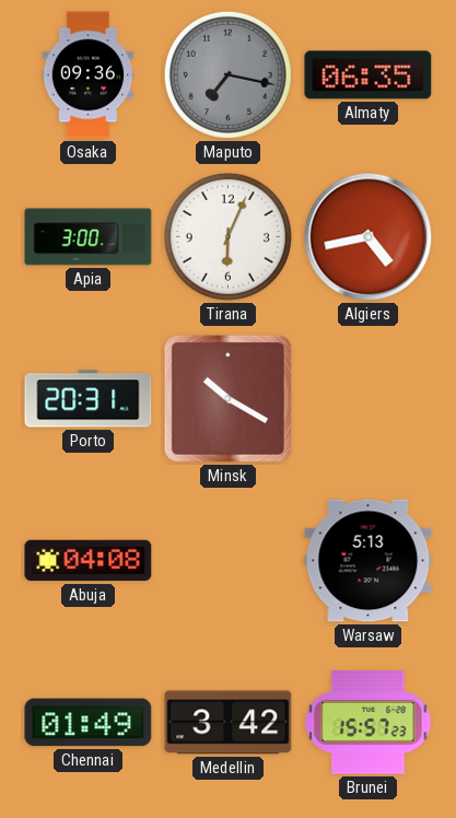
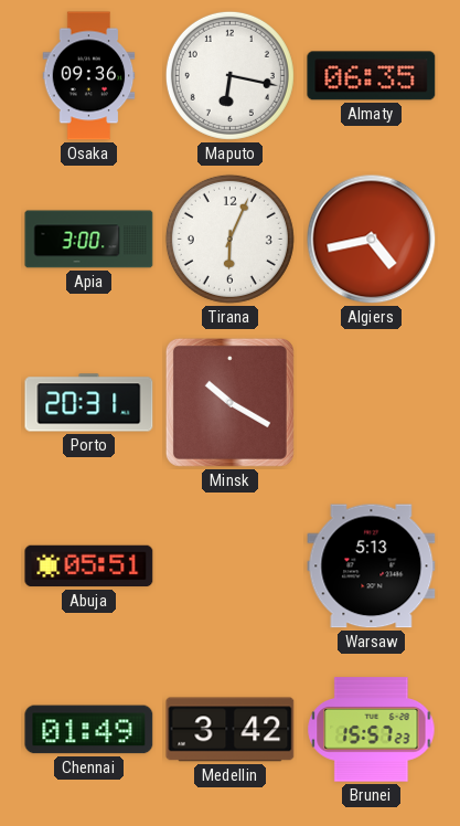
Maputo: 7:17 -> 6:17 (229, 75)
Maputo dial: grey -> white (229, 75)
Abuja: 04:08 -> 05:51 (89, 566)
